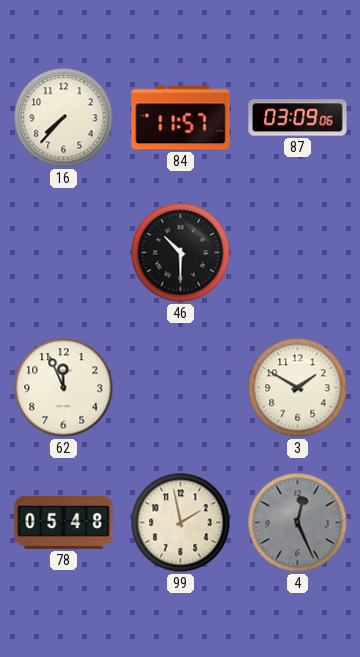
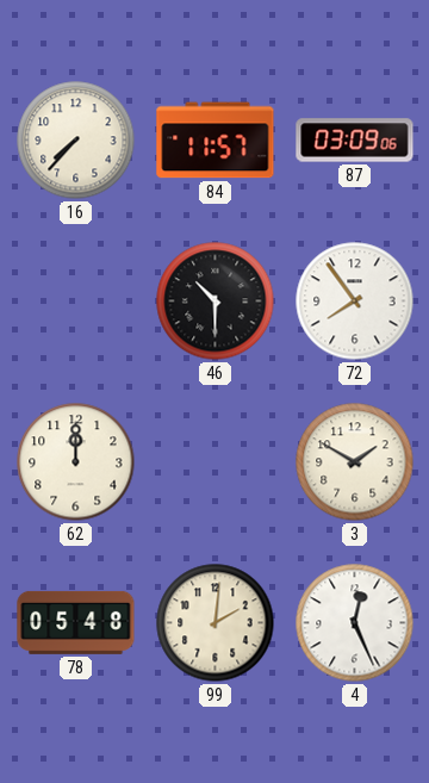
72: none -> 7:54 (355, 302)
62: 11:56 -> 12:00 (76, 462)
99: 1:58 -> 2:01 (216, 623)
4 dial: grey -> white (355, 623)
